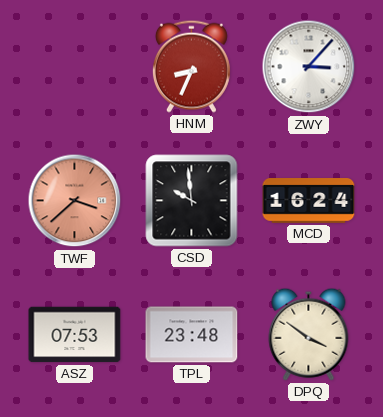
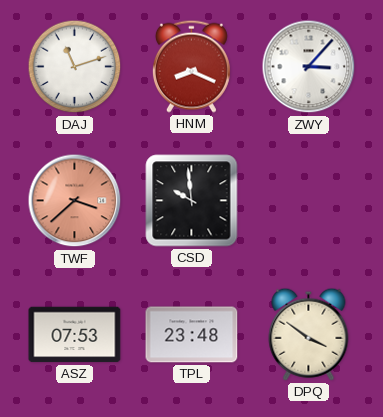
DAJ: none -> 11:12 (75, 67)
HNM: 8:34 -> 8:19 (191, 66)
MCD: 16:24 -> none (309, 201)
